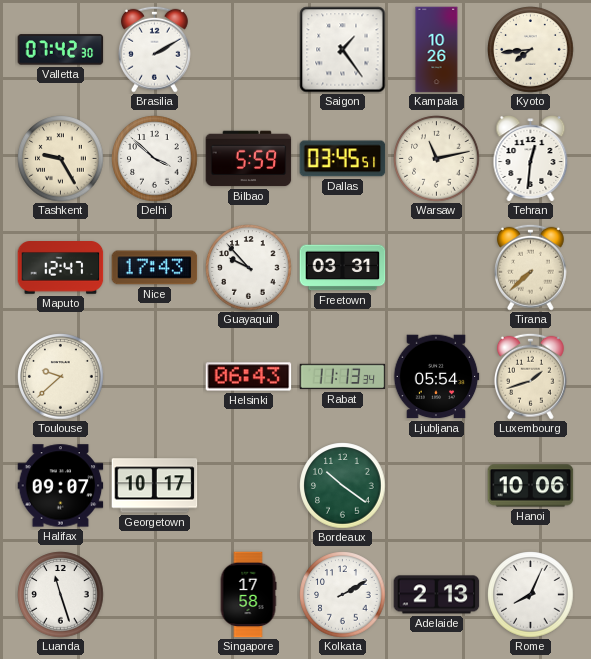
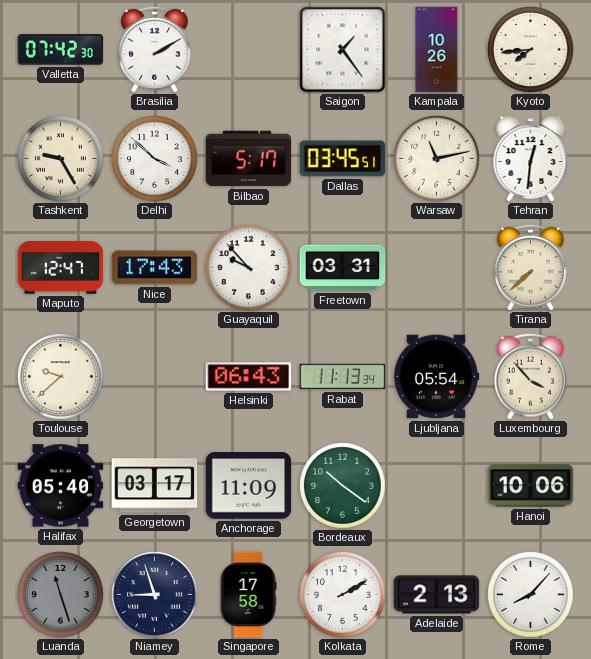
Bilbao: 5:59 -> 5:17 (249, 159)
Luxembourg: 1:42 -> 3:53 (530, 376)
Halifax: 09:07 -> 05:40 (61, 486)
Georgetown: 10:17 -> 03:17 (155, 486)
Anchorage: none -> 11:09 (249, 486)
Luanda dial: white -> grey (61, 595)
Niamey: none -> 8:57 (155, 595)
Rome: 8:04 -> 8:07 (531, 595)
